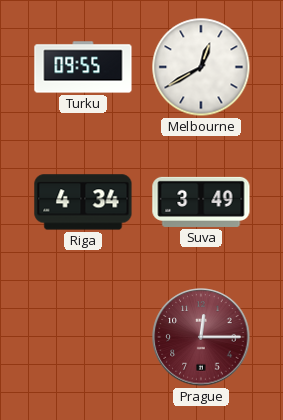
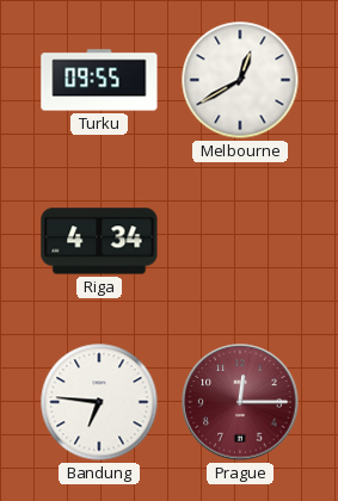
Suva: 3:49 -> none (201, 202)
Bandung: none -> 6:46 (99, 402)
